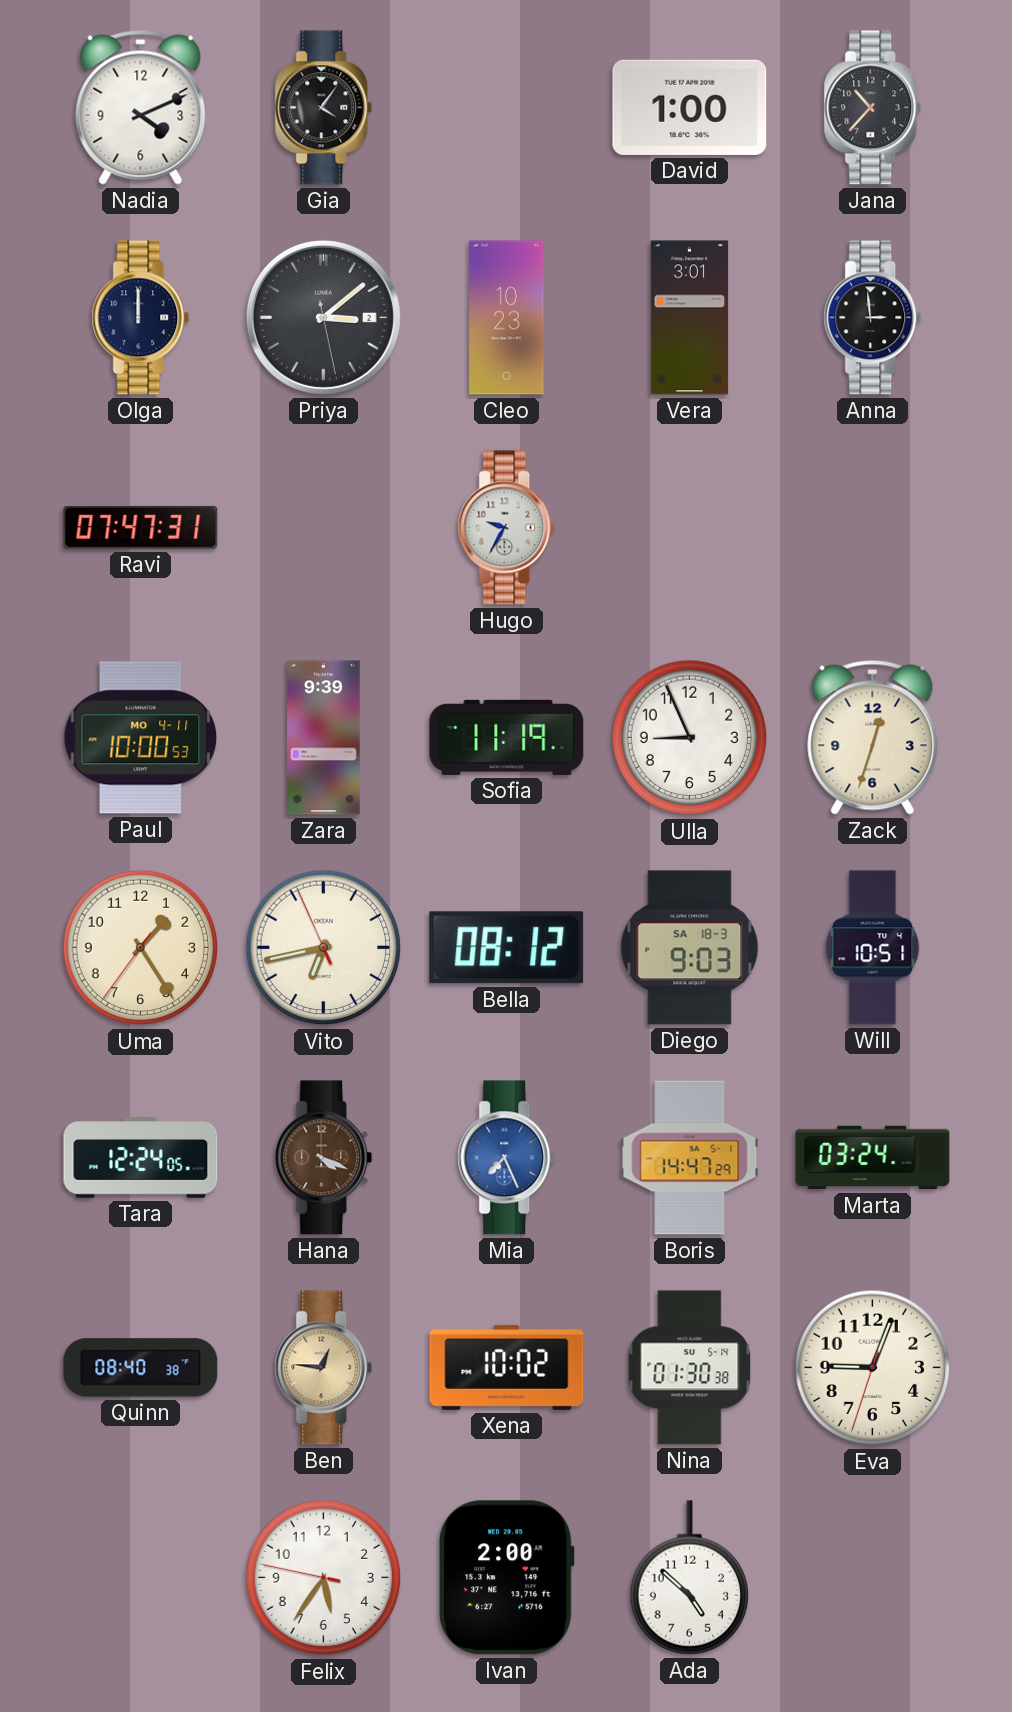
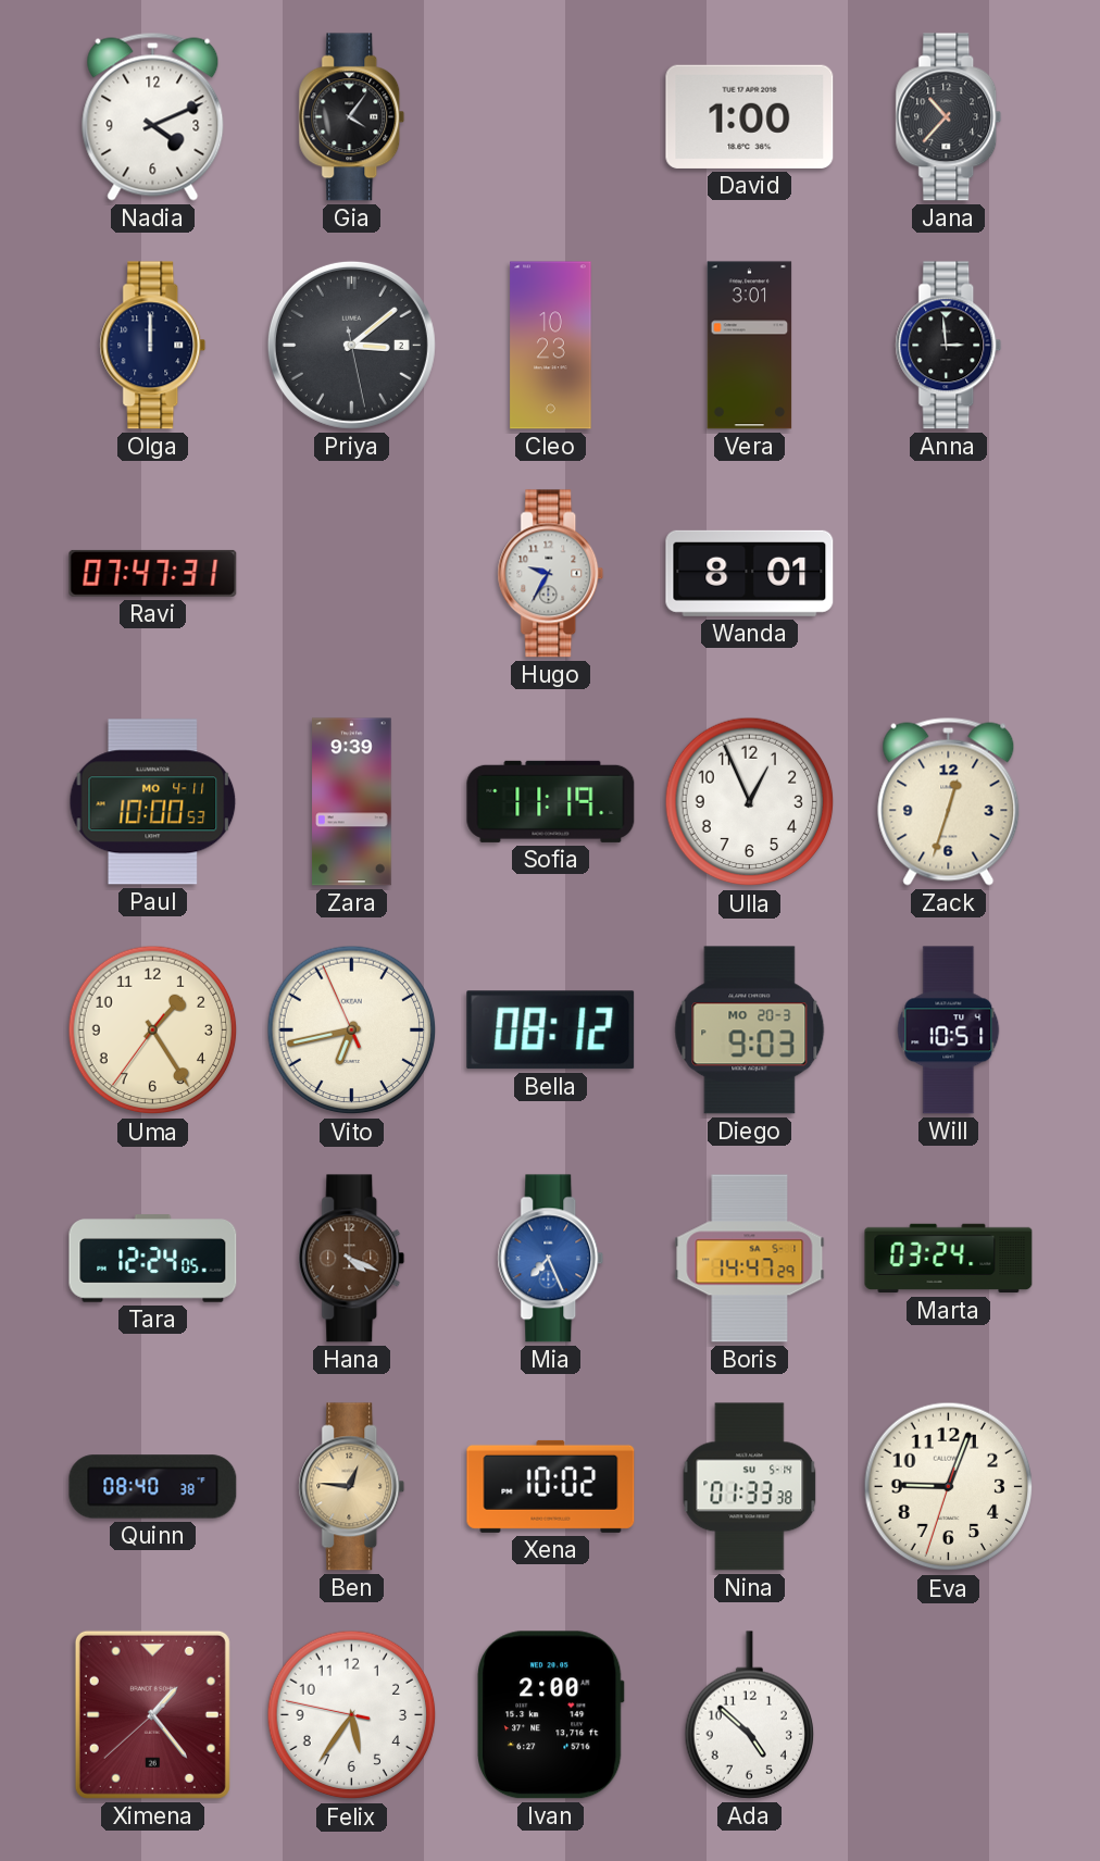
Wanda: none -> 8:01 (750, 573)
Ulla: 8:56 -> 12:56 (750, 802)
Diego date: SA 18-3 -> MO 20-3 (750, 1031)
Nina: 01:30 -> 01:33 (750, 1487)
Ximena: none -> 1:23 (152, 1714)
